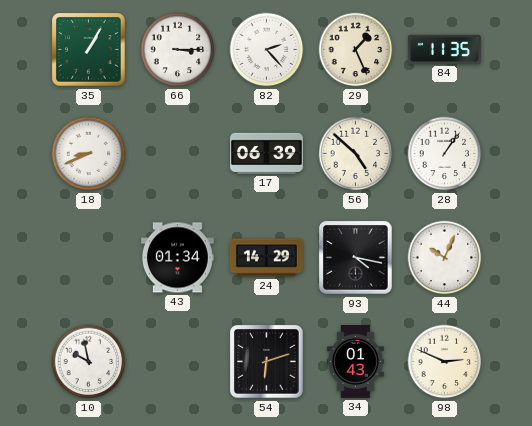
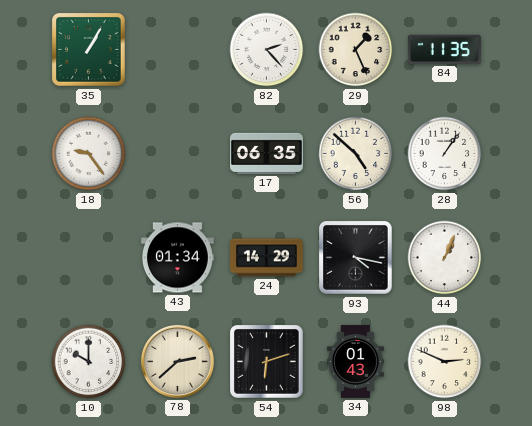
66: 3:15 -> none (178, 50)
18: 8:41 -> 9:24 (89, 154)
17: 06:39 -> 06:35 (267, 153)
44: 10:04 -> 1:04 (445, 258)
10: 9:58 -> 10:00 (89, 362)
78: none -> 2:38 (177, 361)
